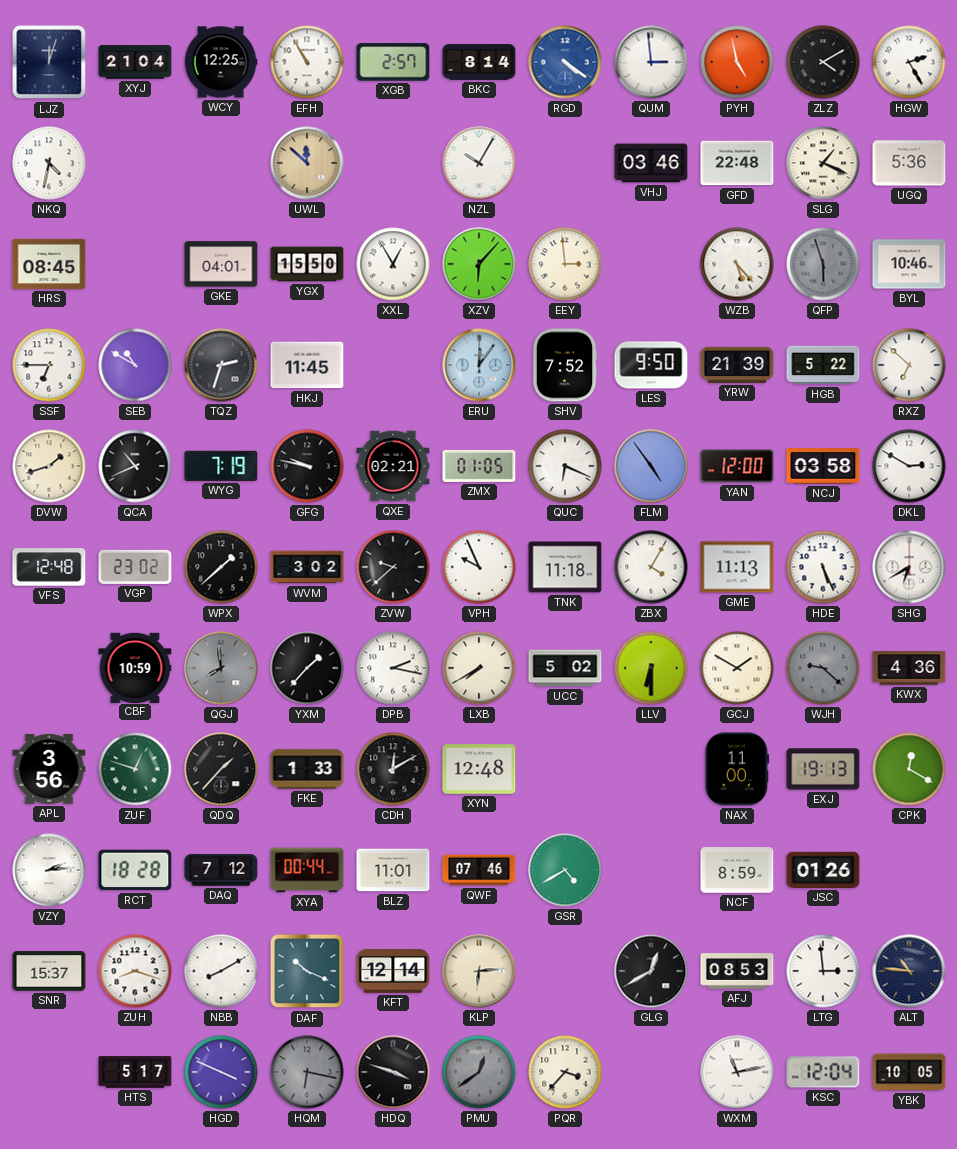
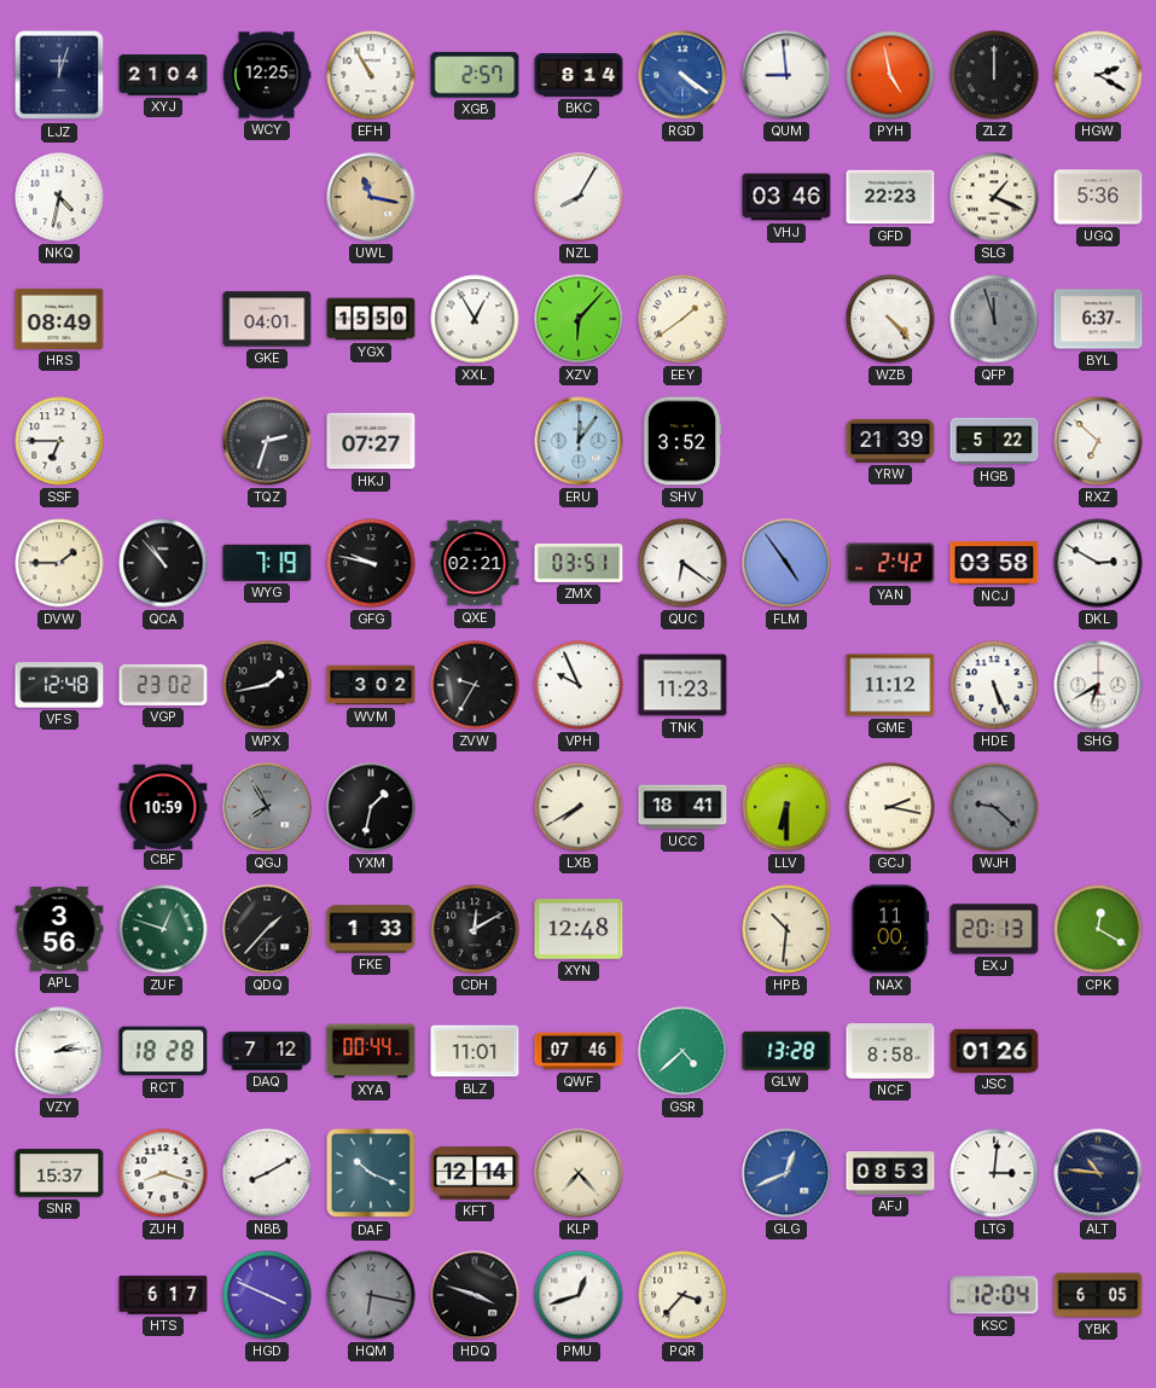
QUM: 2:59 -> 8:59 (786, 75)
ZLZ: 4:10 -> 12:00 (994, 75)
HGW: 2:25 -> 2:20 (1098, 75)
UWL: 11:52 -> 11:17 (371, 197)
NZL: 10:05 -> 8:05 (579, 197)
GFD: 22:48 -> 22:23 (890, 197)
HRS: 08:45 -> 08:49 (59, 319)
EEY: 2:59 -> 1:39 (682, 319)
WZB: 5:23 -> 4:23 (890, 319)
QFP: 5:57 -> 11:57 (994, 319)
BYL: 10:46 -> 6:37 (1098, 319)
SEB: 10:50 -> none (135, 365)
HKJ: 11:45 -> 07:27 (371, 441)
SHV: 7:52 -> 3:52 (682, 441)
LES: 9:50 -> none (651, 365)
DVW: 1:42 -> 1:45 (59, 563)
QCA: 10:41 -> 10:53 (163, 563)
ZMX: 01:05 -> 03:51 (579, 563)
QUC: 6:19 -> 6:21 (682, 563)
YAN: 12:00 -> 2:42 (890, 563)
WPX: 1:38 -> 1:43 (267, 685)
ZVW: 9:38 -> 9:35 (475, 685)
TNK: 11:18 -> 11:23 (682, 685)
ZBX: 4:05 -> none (651, 567)
GME: 11:13 -> 11:12 (890, 685)
QGJ: 7:59 -> 7:55 (267, 807)
YXM: 1:37 -> 1:32 (371, 807)
DPB: 2:17 -> none (393, 668)
UCC: 5:02 -> 18:41 (682, 807)
GCJ: 1:50 -> 2:17 (890, 807)
KWX: 4:36 -> none (909, 668)
HPB: none -> 10:31 (786, 929)
EXJ: 19:13 -> 20:13 (994, 929)
GSR: 4:40 -> 4:38 (682, 1051)
GLW: none -> 13:28 (786, 1051)
NCF: 8:59 -> 8:58 (890, 1051)
KLP: 6:14 -> 7:23 (579, 1173)
GLG: 12:40 -> 12:41 (786, 1173)
GLG dial: black -> blue (786, 1173)
LTG: 2:59 -> 3:01 (994, 1173)
HTS: 5:17 -> 6:17 (163, 1295)
PMU: 12:39 -> 12:42 (579, 1295)
PMU dial: grey -> white (579, 1295)
WXM: 11:13 -> none (737, 1072)
YBK: 10:05 -> 6:05 (1098, 1295)
